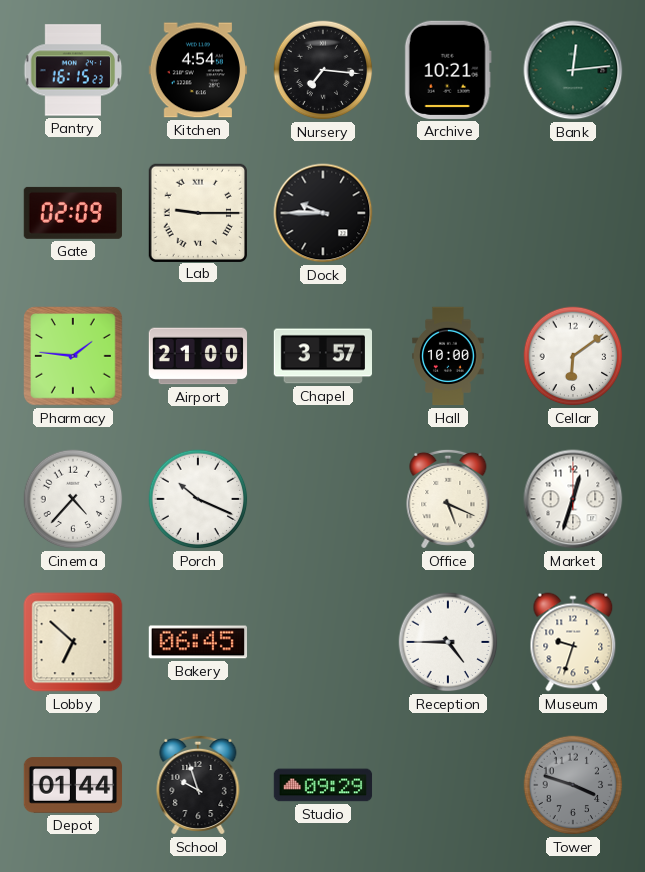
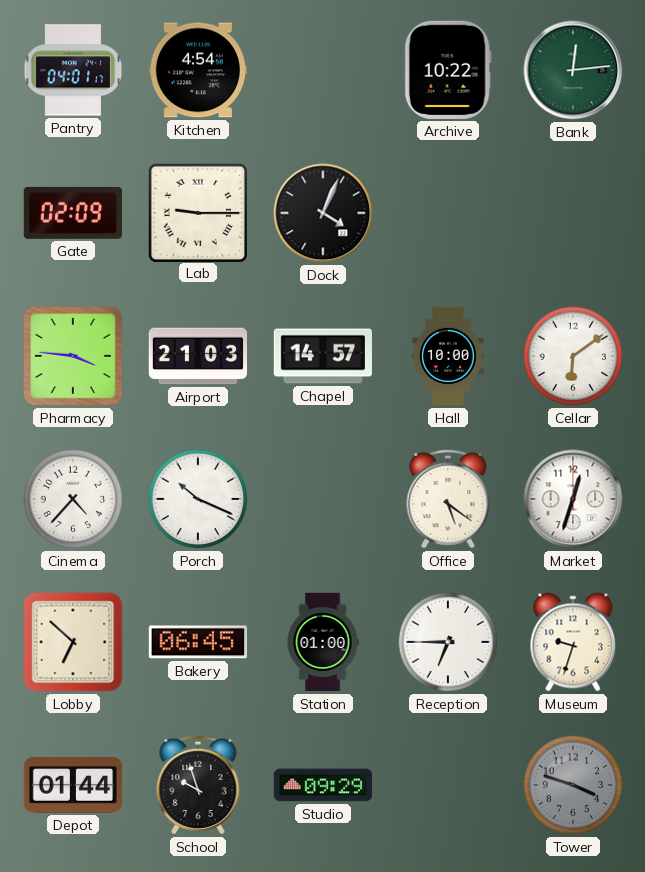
Pantry: 16:15 -> 04:01 (73, 70)
Nursery: 7:16 -> none (323, 70)
Archive: 10:21 -> 10:22 (448, 70)
Dock: 9:45 -> 4:04 (323, 213)
Pharmacy: 1:46 -> 3:46 (73, 356)
Airport: 21:00 -> 21:03 (198, 356)
Chapel: 3:57 -> 14:57 (322, 356)
Office: 5:19 -> 5:21 (448, 499)
Station: none -> 01:00 (323, 642)
Reception: 4:45 -> 6:45 (448, 642)
